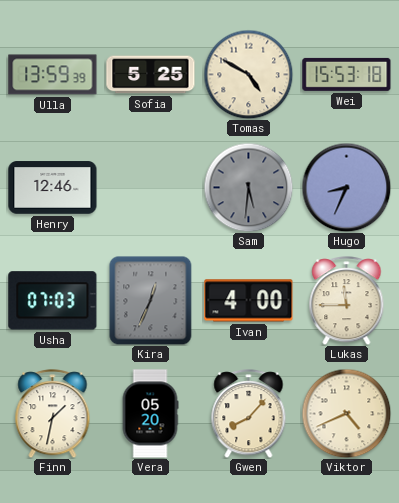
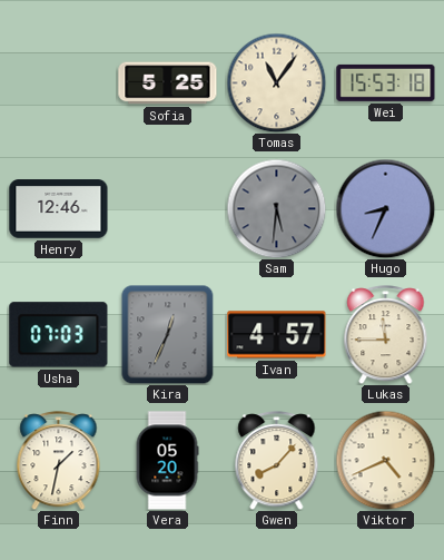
Ulla: 13:59 -> none (53, 75)
Tomas: 4:50 -> 11:06 (276, 82)
Ivan: 4:00 -> 4:57 (277, 335)
